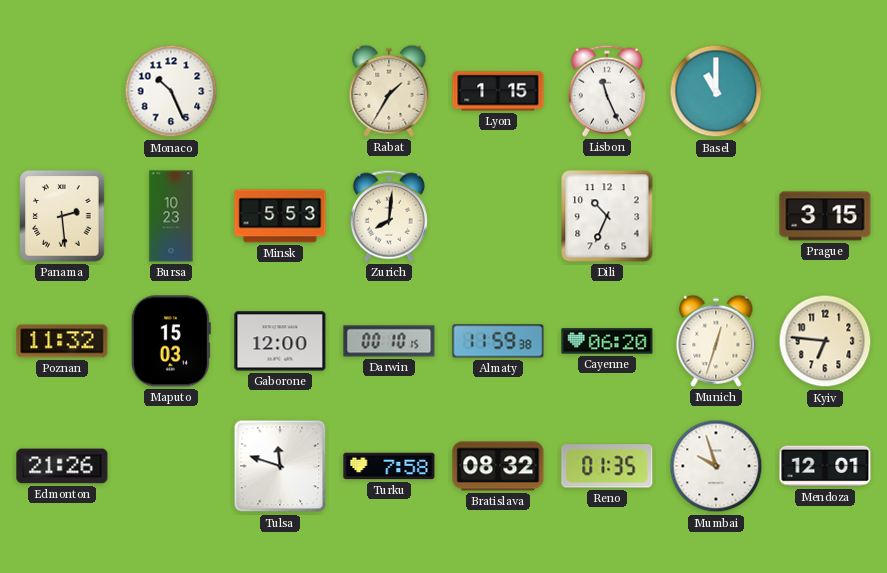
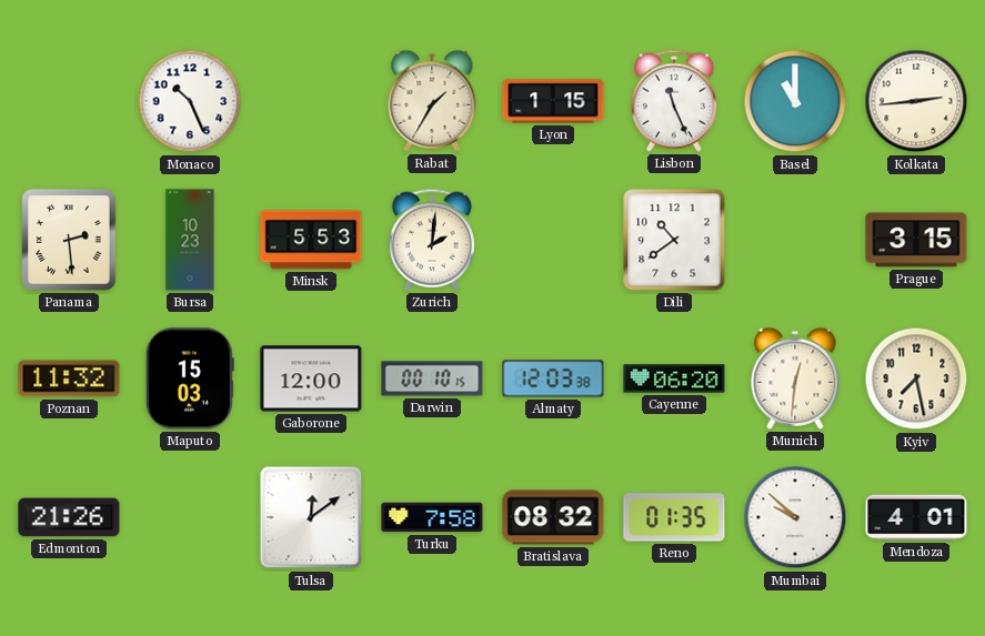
Kolkata: none -> 2:44 (916, 101)
Zurich: 8:01 -> 2:01 (432, 240)
Dili: 10:34 -> 10:39 (674, 240)
Almaty: 11:59 -> 12:03 (553, 378)
Munich: 12:33 -> 12:31 (795, 378)
Kyiv: 6:46 -> 7:28 (916, 378)
Tulsa: 11:48 -> 12:09 (311, 517)
Mumbai: 9:57 -> 9:52 (795, 517)
Mendoza: 12:01 -> 4:01 (916, 517)
